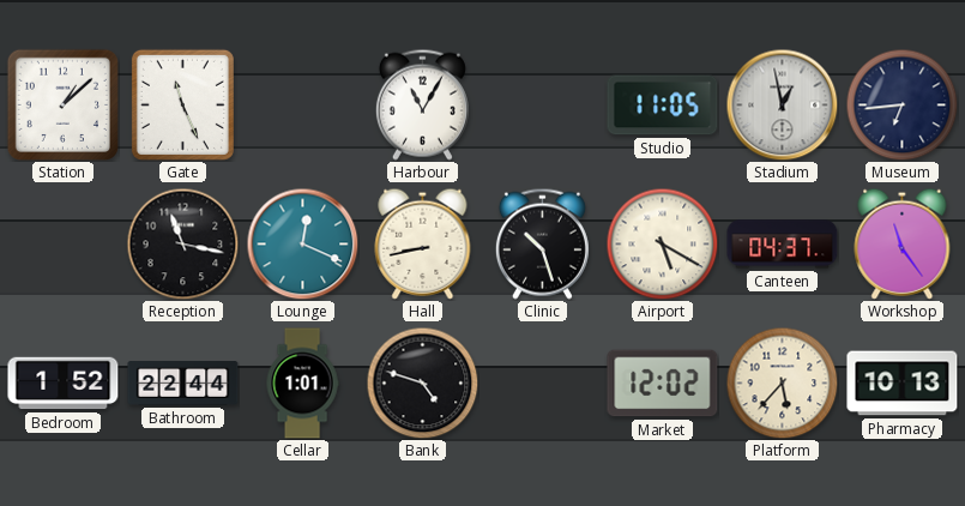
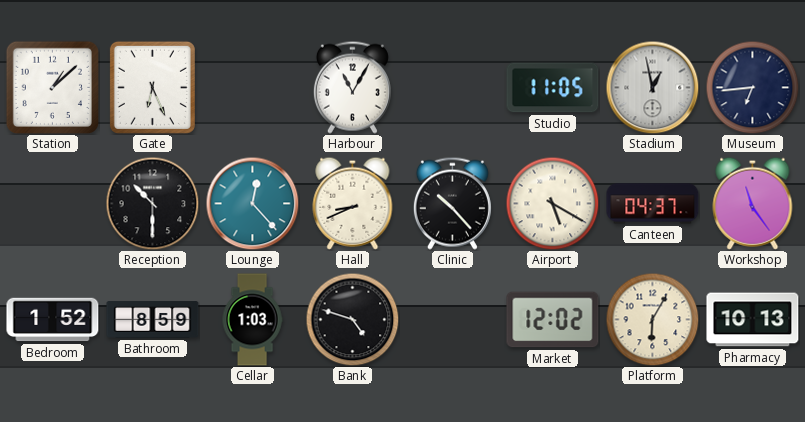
Gate: 11:26 -> 6:26 (152, 87)
Reception: 11:17 -> 10:30 (152, 203)
Lounge: 12:19 -> 12:23 (252, 203)
Hall: 8:43 -> 8:41 (353, 203)
Clinic: 10:27 -> 10:23 (452, 203)
Bathroom: 22:44 -> 8:59 (153, 320)
Cellar: 1:01 -> 1:03 (252, 320)
Platform: 5:37 -> 6:05 (652, 319)
